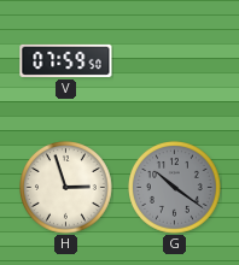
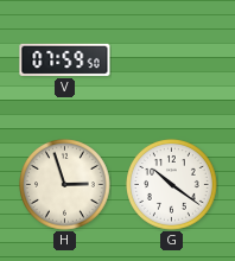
G dial: grey -> white (172, 185)
